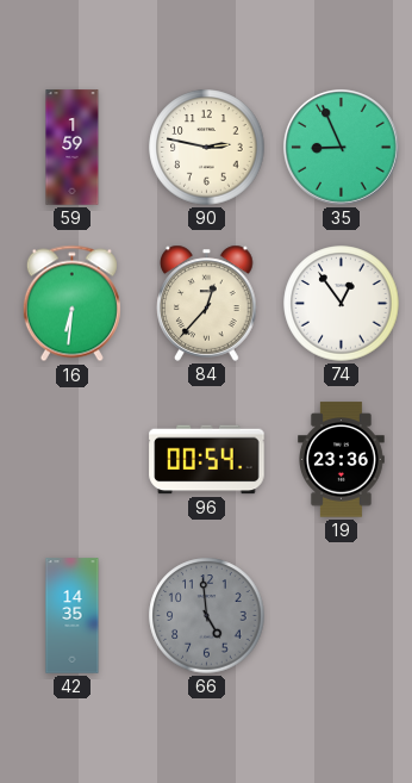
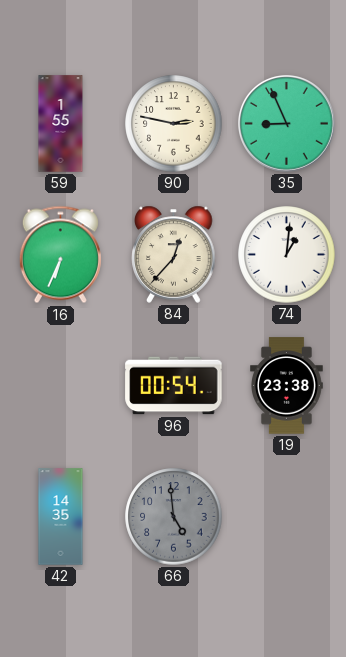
59: 1:59 -> 1:55 (61, 124)
16: 6:31 -> 6:34 (60, 255)
74: 12:54 -> 1:01 (287, 255)
19: 23:36 -> 23:38 (287, 386)
